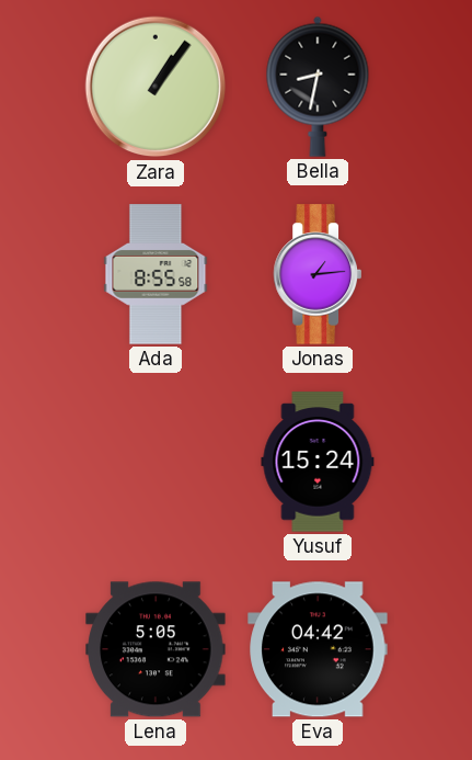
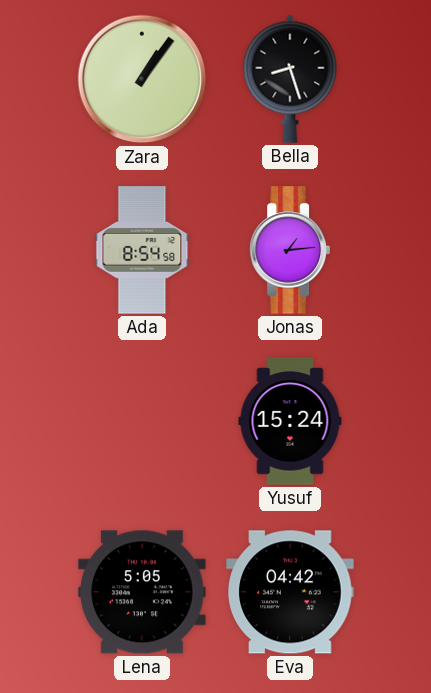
Bella: 8:32 -> 8:27 (290, 79)
Ada: 8:55 -> 8:54 (142, 250)
